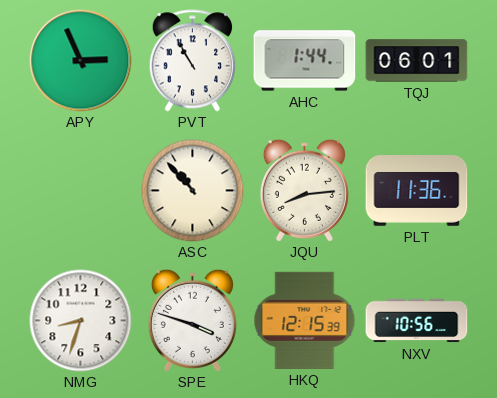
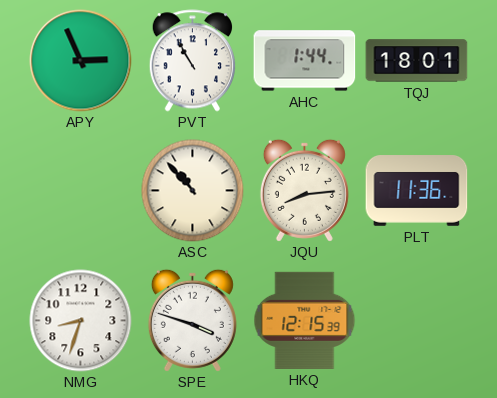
TQJ: 06:01 -> 18:01 (417, 61)
NXV: 10:56 -> none (417, 321)
